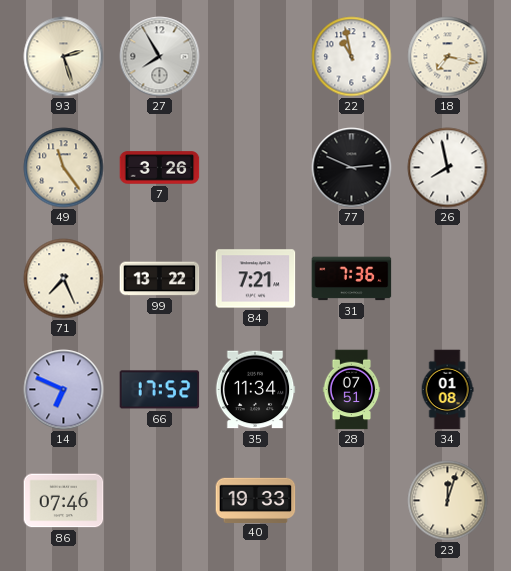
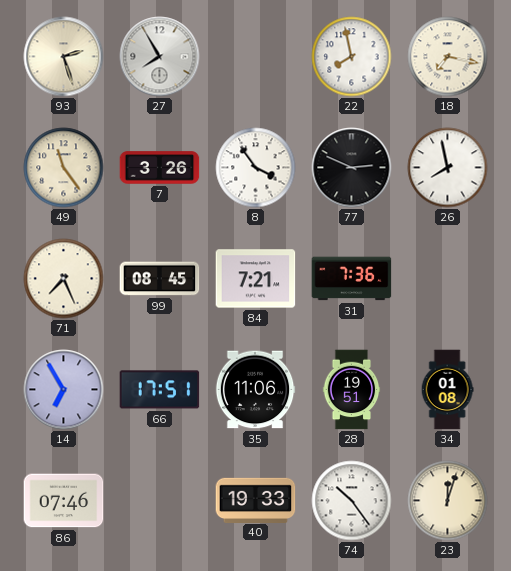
22: 10:58 -> 7:58 (352, 57)
8: none -> 3:54 (256, 168)
99: 13:22 -> 08:45 (160, 279)
14: 6:49 -> 6:55 (64, 390)
66: 17:52 -> 17:51 (160, 390)
35: 11:34 -> 11:06 (255, 390)
28: 07:51 -> 19:51 (352, 390)
74: none -> 10:24 (352, 501)
